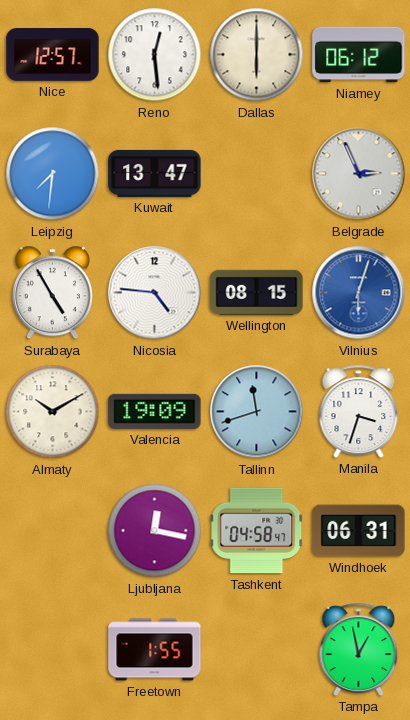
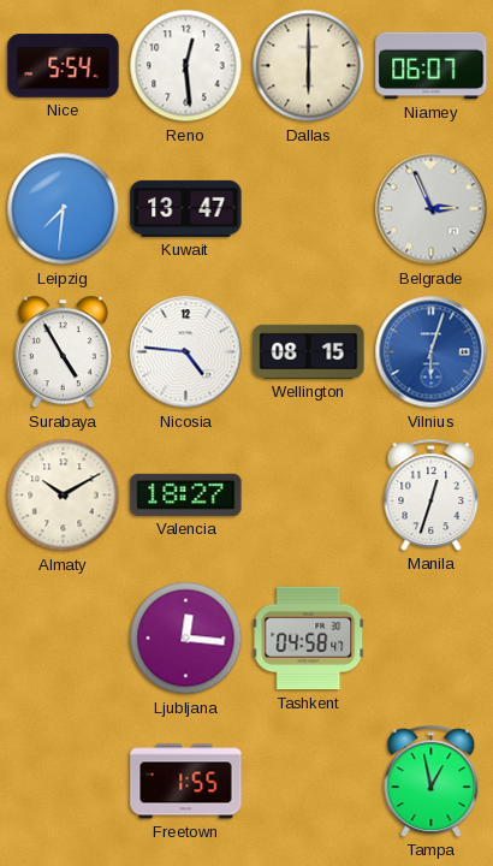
Nice: 12:57 -> 5:54 (64, 66)
Niamey: 06:12 -> 06:07 (432, 66)
Valencia: 19:09 -> 18:27 (186, 494)
Tallinn: 11:42 -> none (257, 412)
Manila: 3:33 -> 12:33 (432, 494)
Ljubljana: 12:17 -> 12:16 (186, 639)
Windhoek: 06:31 -> none (359, 531)
